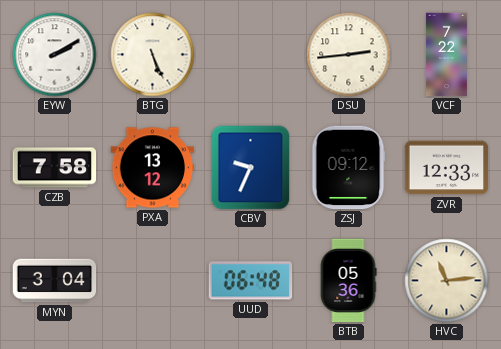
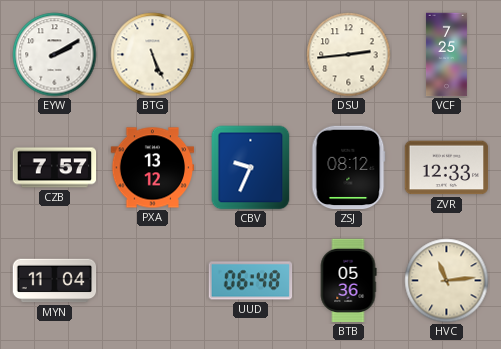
VCF: 7:22 -> 7:25 (446, 55)
CZB: 7:58 -> 7:57 (55, 168)
ZSJ: 09:12 -> 08:12 (348, 168)
MYN: 3:04 -> 11:04 (55, 281)
